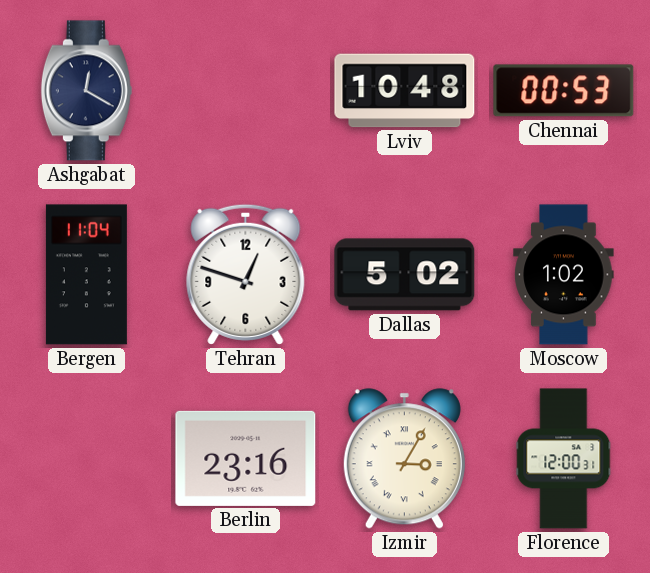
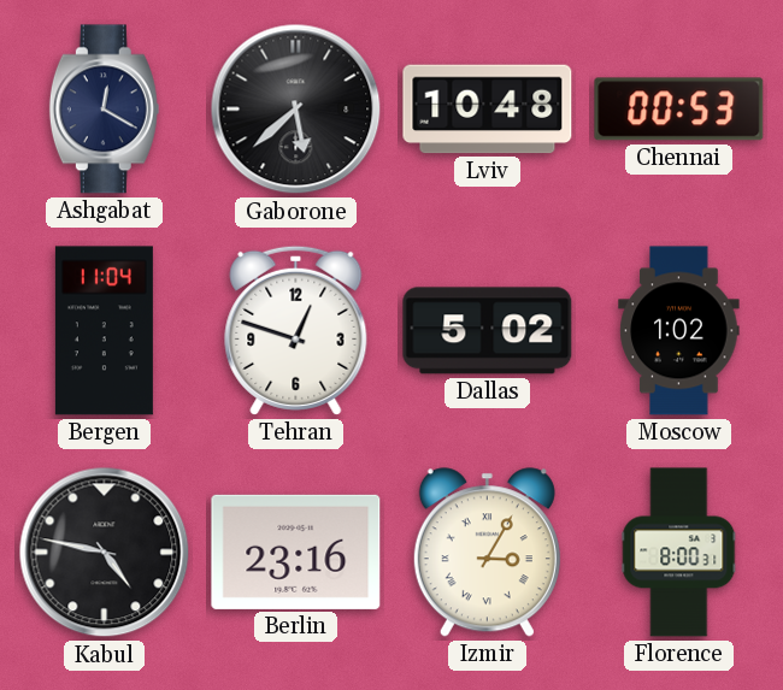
Gaborone: none -> 5:38 (296, 110)
Kabul: none -> 4:47 (105, 553)
Florence: 12:00 -> 8:00 (679, 553)
